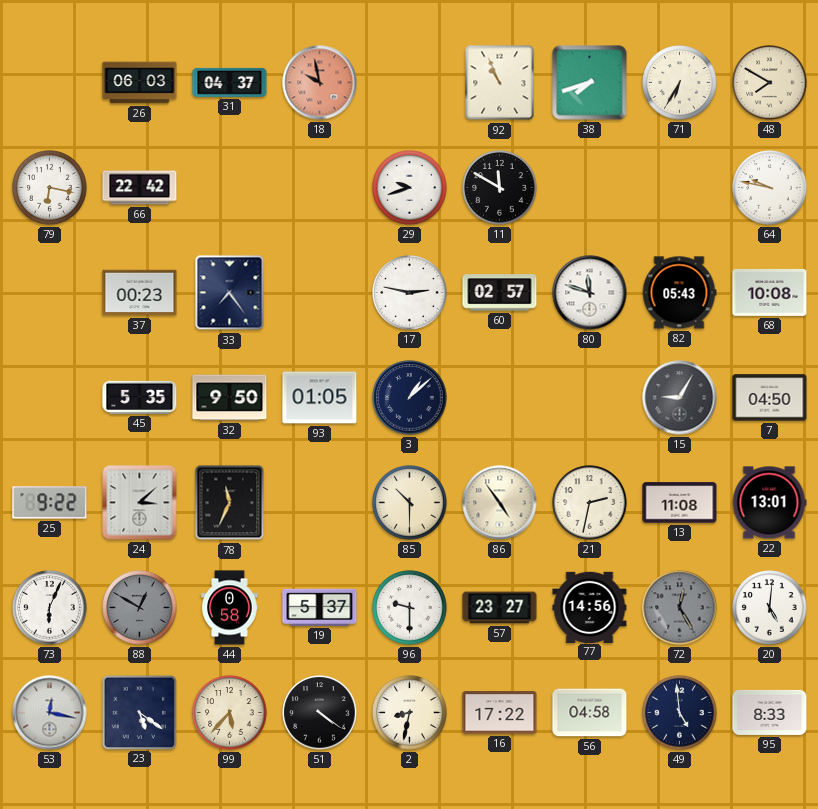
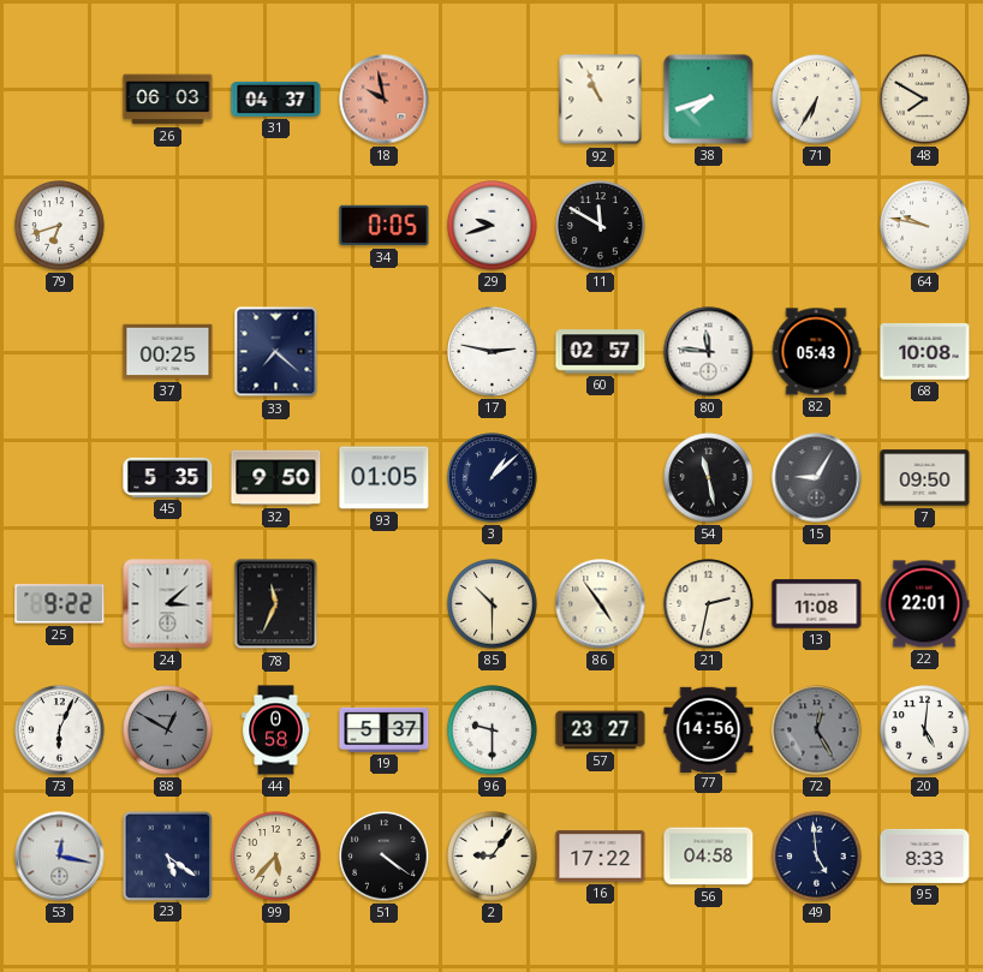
79: 6:17 -> 6:42 (60, 226)
66: 22:42 -> none (140, 188)
34: none -> 0:05 (385, 226)
37: 00:23 -> 00:25 (168, 352)
33: 7:24 -> 7:22 (276, 352)
80: 11:48 -> 11:46 (709, 352)
54: none -> 11:28 (709, 478)
7: 04:50 -> 09:50 (925, 478)
22: 13:01 -> 22:01 (924, 604)
2: 8:32 -> 9:06 (493, 857)
